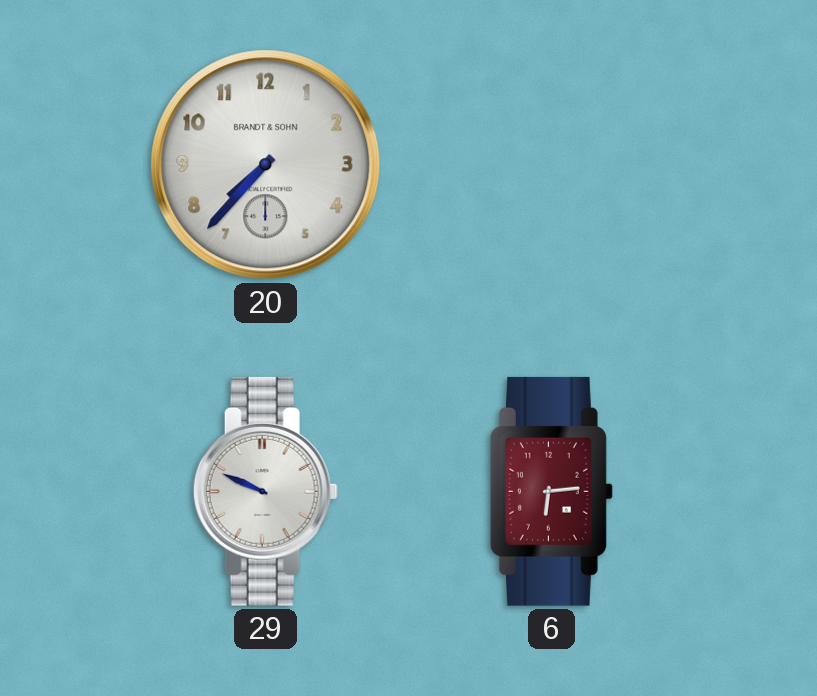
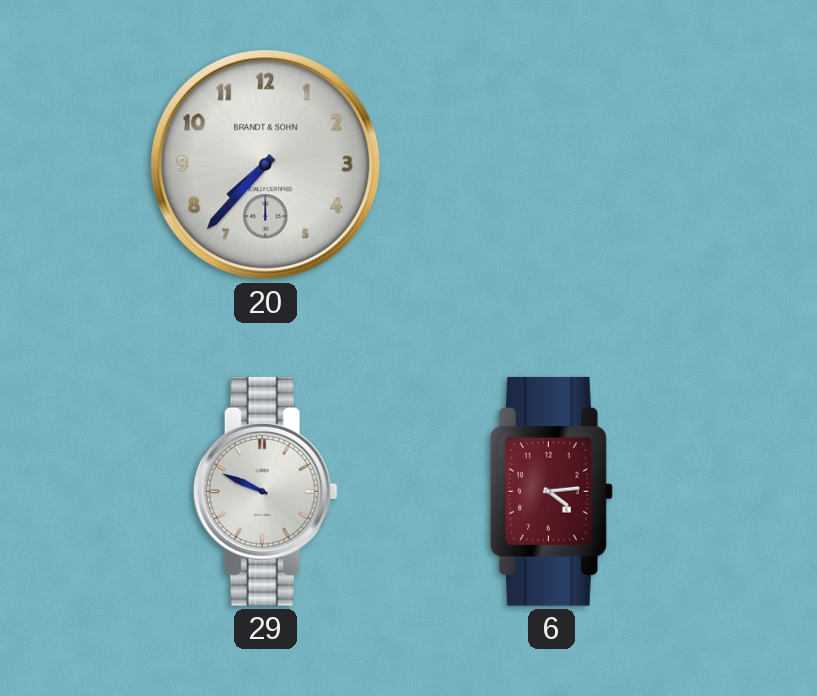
6: 6:14 -> 4:14 (551, 491)
